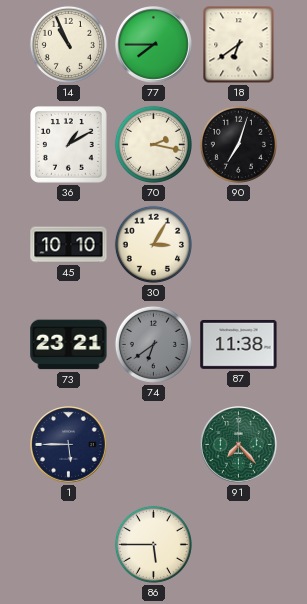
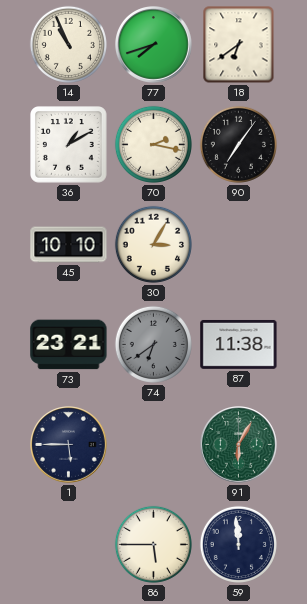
77: 7:45 -> 7:42 (154, 45)
90: 7:03 -> 7:06 (238, 144)
91: 7:23 -> 6:05 (239, 445)
59: none -> 11:59 (238, 544)
